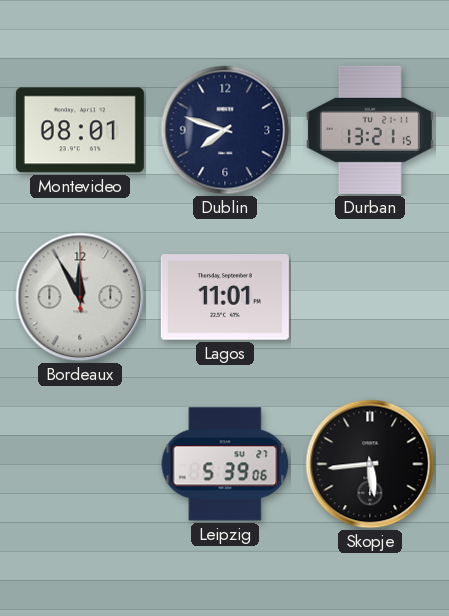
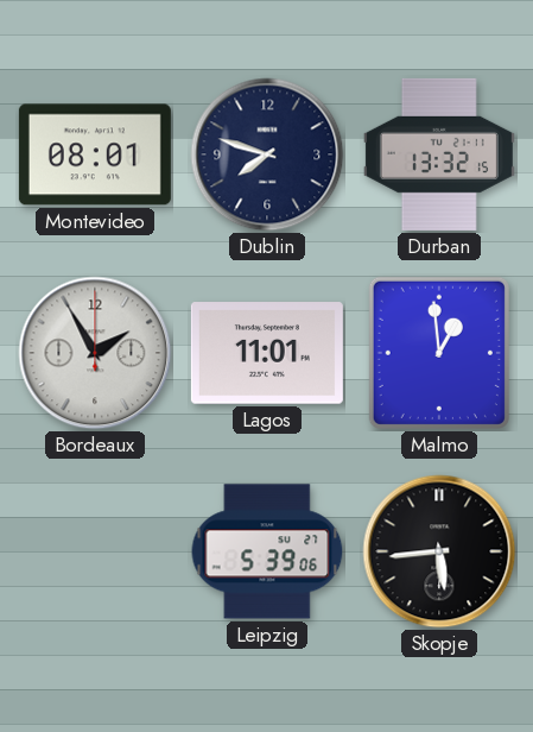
Durban: 13:21 -> 13:32 (439, 154)
Bordeaux: 11:55 -> 1:55 (95, 353)
Malmo: none -> 12:59 (439, 353)
